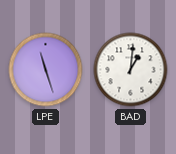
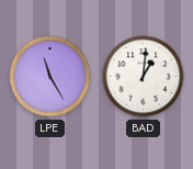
LPE: 11:27 -> 11:25 (50, 77)
